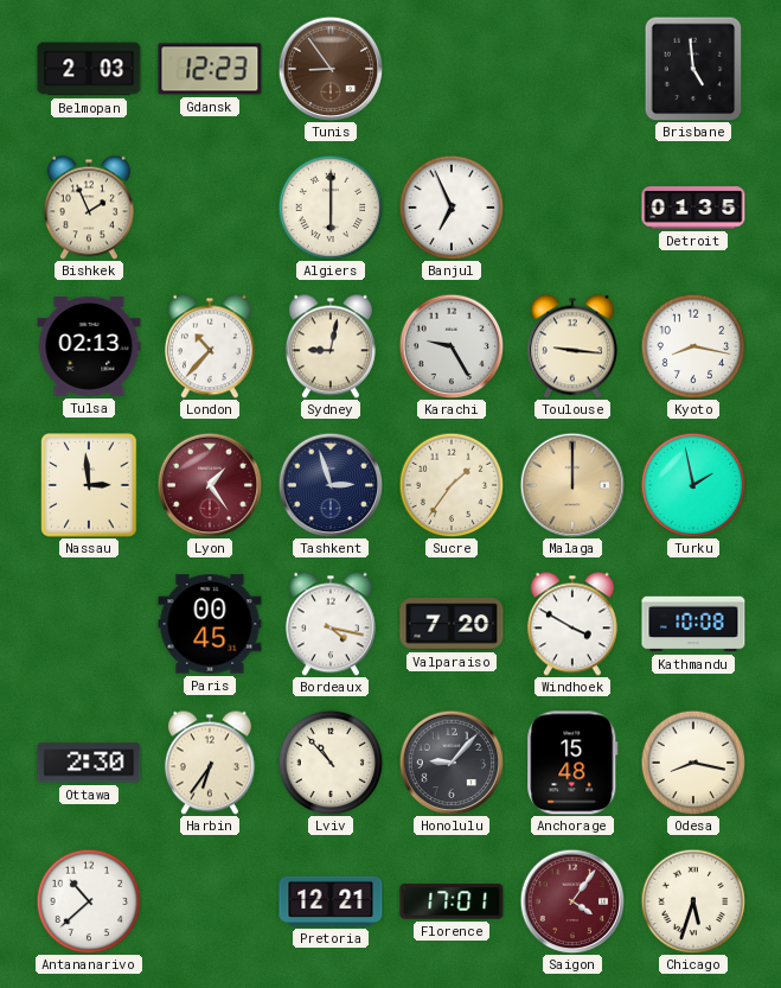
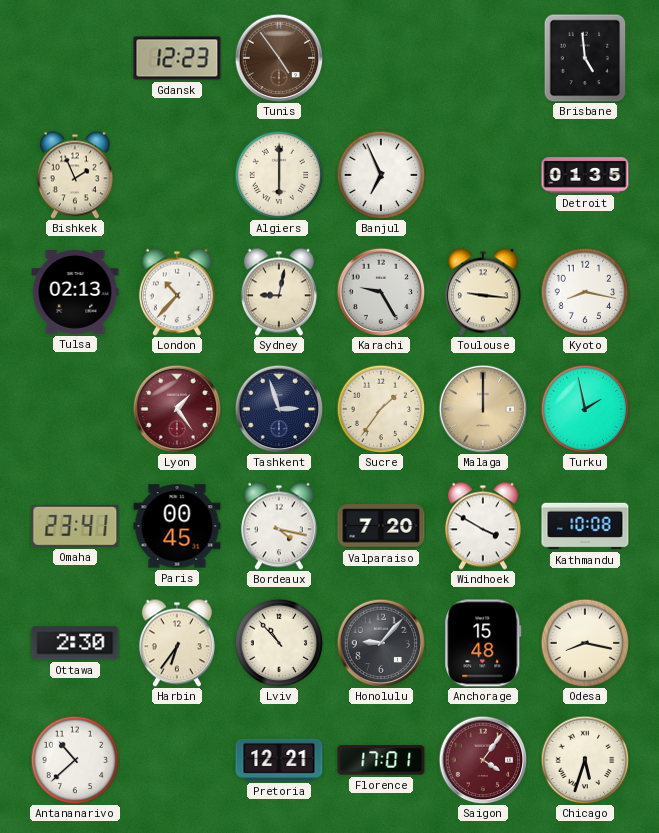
Belmopan: 2:03 -> none (89, 69)
Tunis: 8:54 -> 4:54 (279, 58)
Nassau: 2:59 -> none (89, 485)
Omaha: none -> 23:41 (75, 526)
